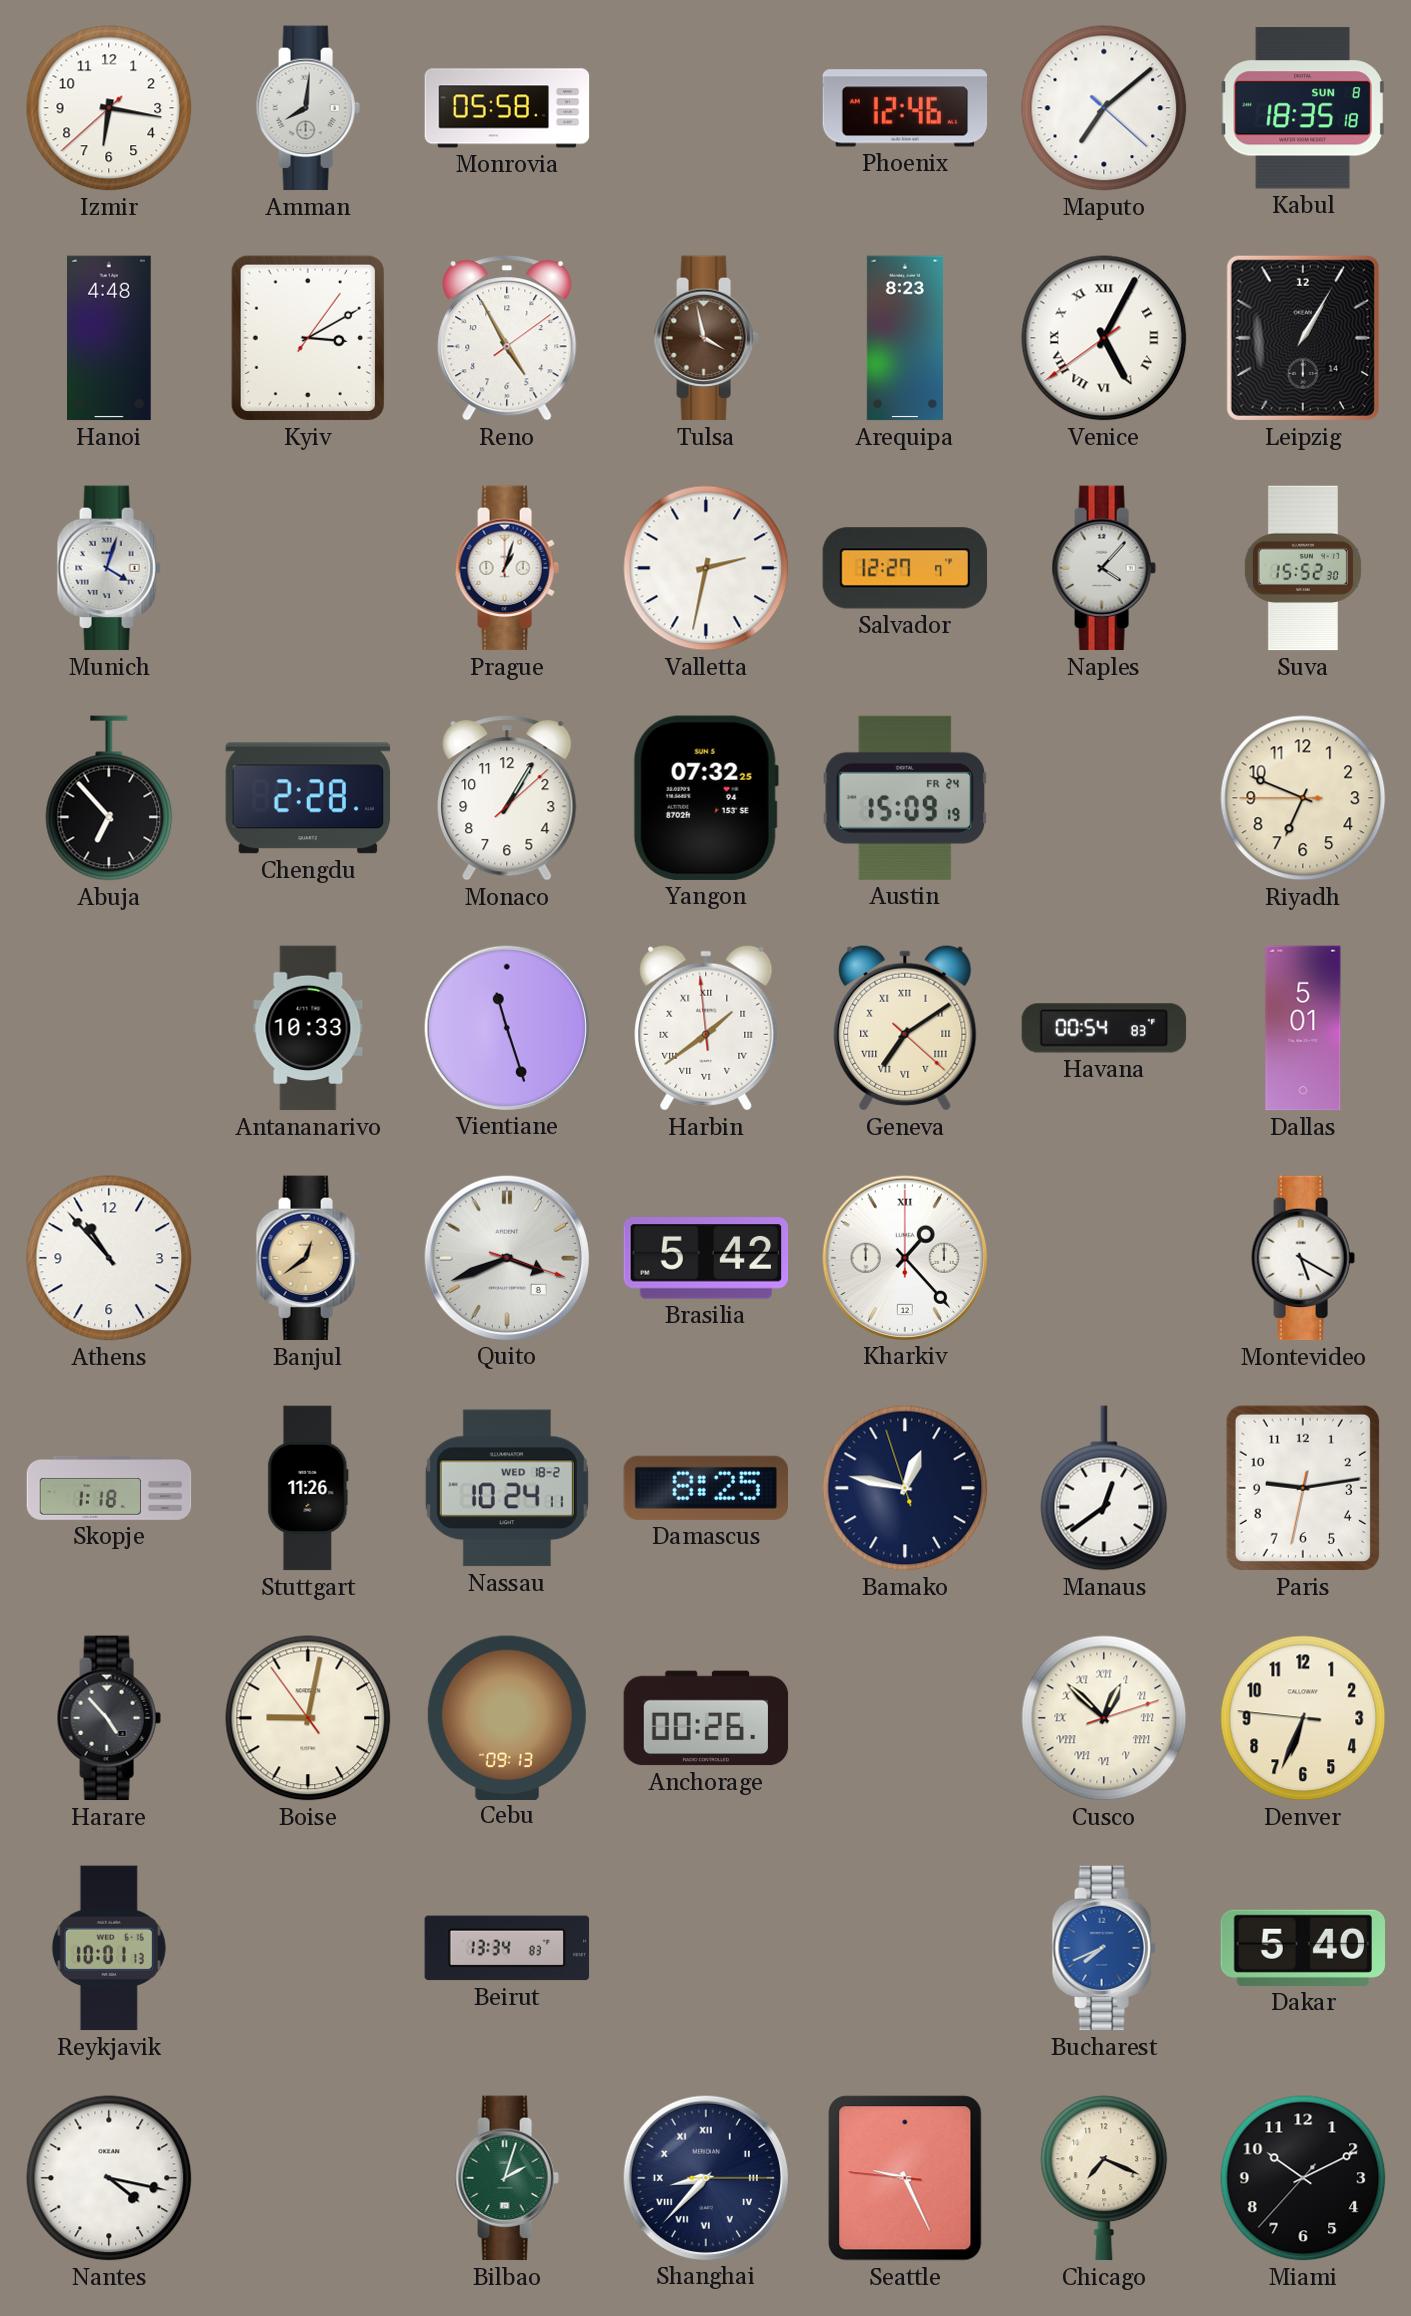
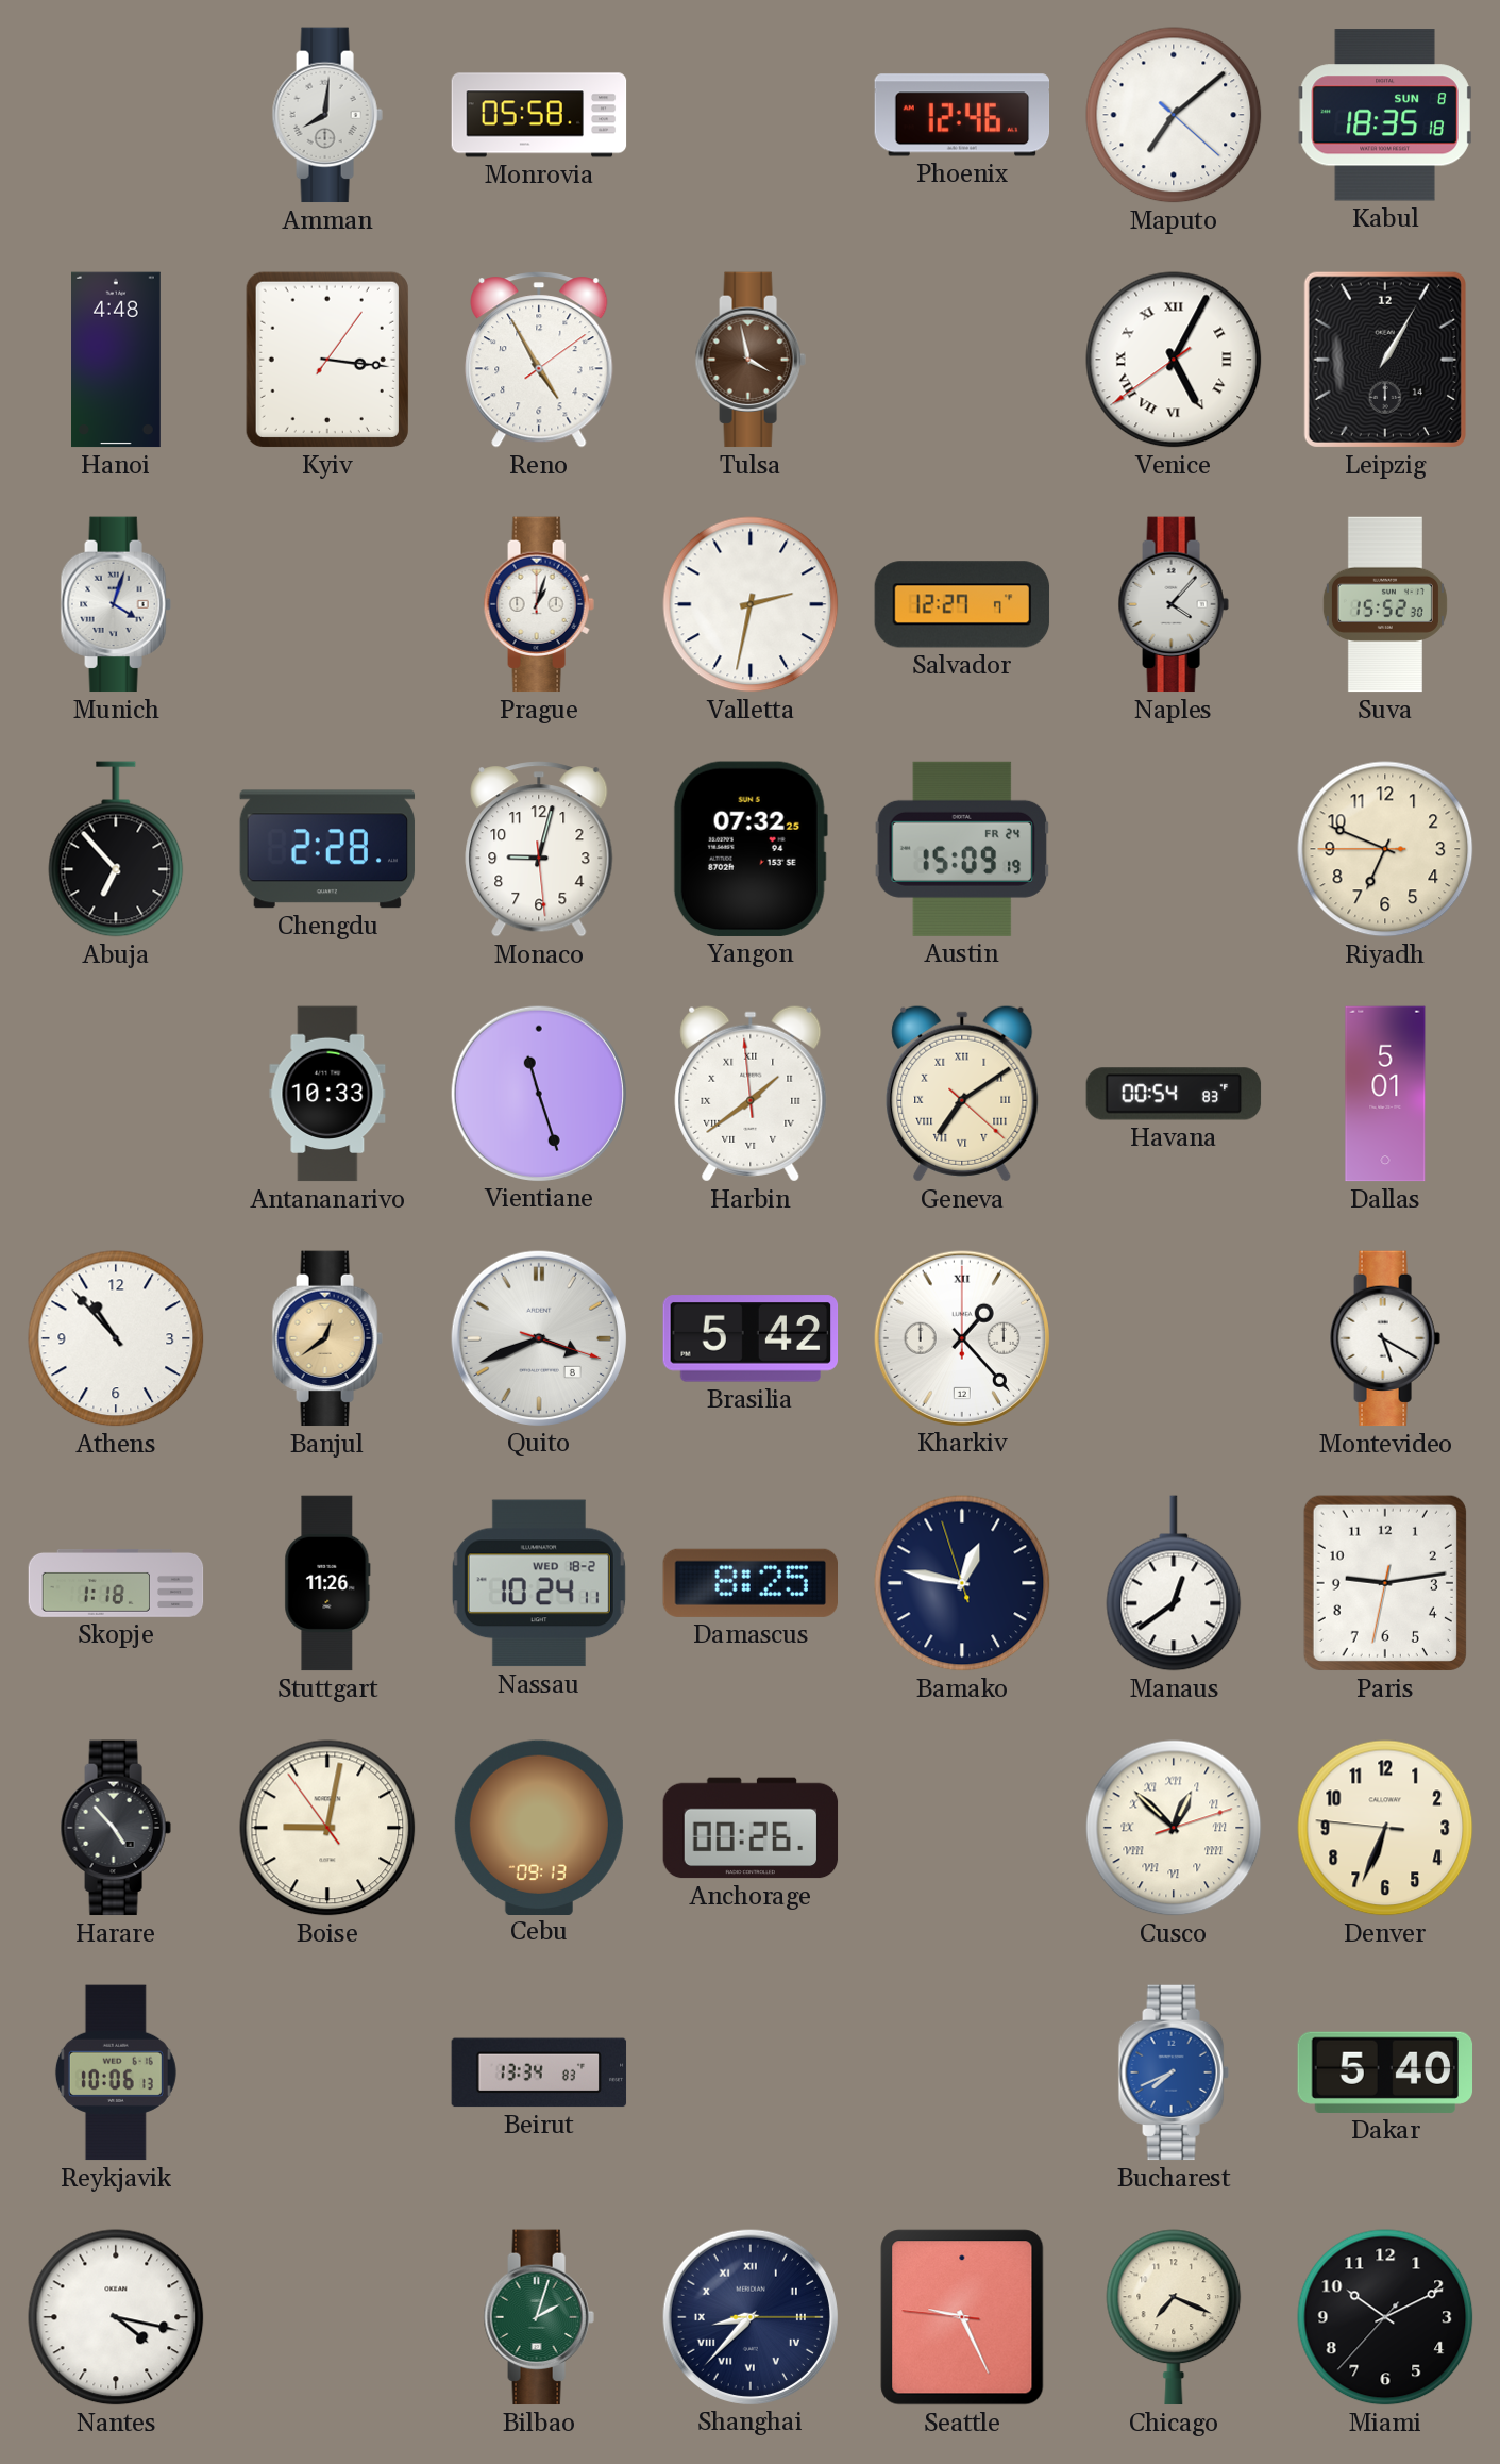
Izmir: 6:16 -> none (109, 108)
Kyiv: 3:10 -> 3:16 (327, 360)
Arequipa: 8:23 -> none (905, 338)
Monaco: 1:05 -> 9:02 (539, 849)
Reykjavik: 10:01 -> 10:06 (116, 2072)
